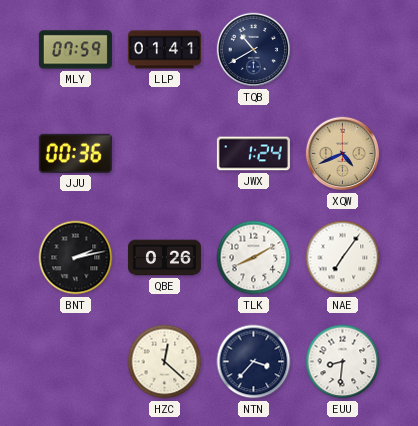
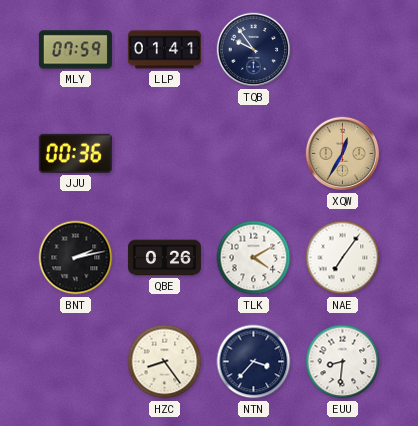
TQB: 10:40 -> 9:54 (254, 50)
JWX: 1:24 -> none (253, 154)
XQW: 4:41 -> 12:35 (343, 154)
TLK: 8:10 -> 4:10 (254, 258)
HZC: 12:22 -> 8:24 (165, 362)
